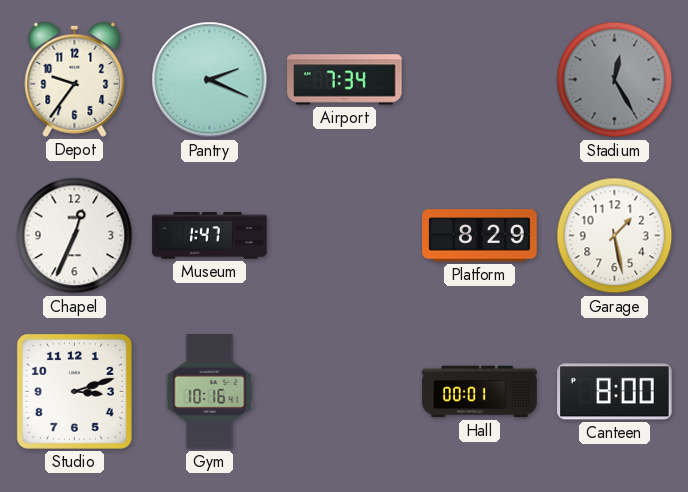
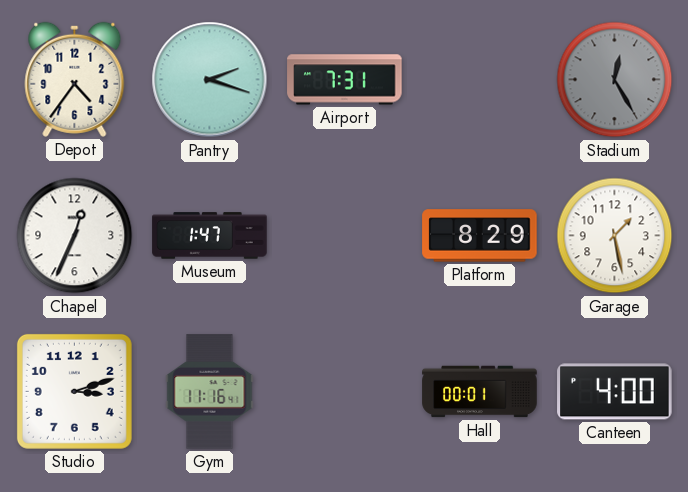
Depot: 9:36 -> 4:36 (75, 79)
Pantry: 2:19 -> 2:18 (210, 80)
Airport: 7:34 -> 7:31 (345, 80)
Gym: 10:16 -> 11:16 (210, 392)
Canteen: 8:00 -> 4:00 (615, 392)
